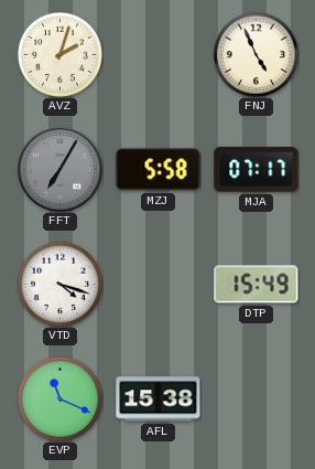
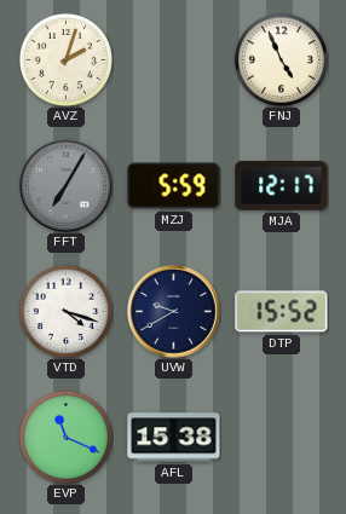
MZJ: 5:58 -> 5:59 (174, 186)
MJA: 07:17 -> 12:17 (282, 186)
UVW: none -> 9:40 (174, 312)
DTP: 15:49 -> 15:52 (282, 312)
